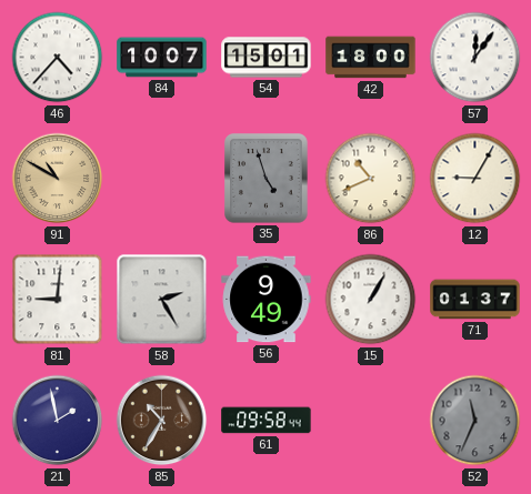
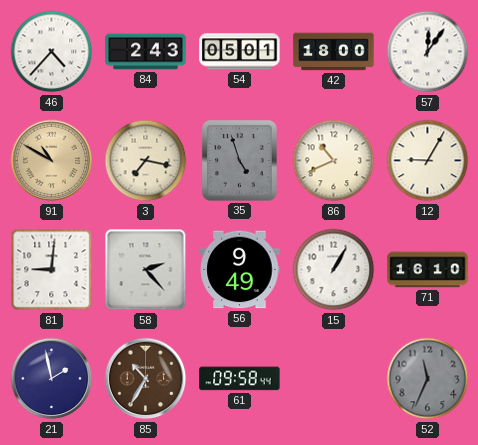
84: 10:07 -> 2:43 (146, 52)
54: 15:01 -> 05:01 (240, 52)
3: none -> 7:17 (146, 161)
58: 2:25 -> 2:23 (146, 270)
71: 01:37 -> 16:10 (428, 270)
